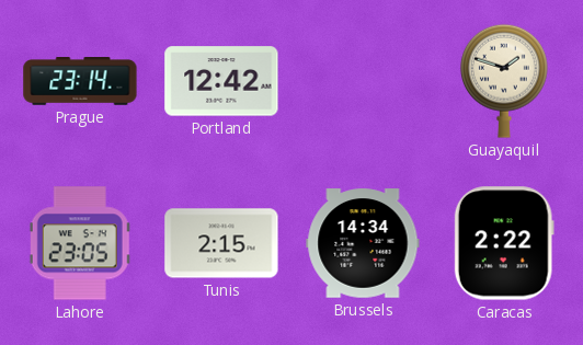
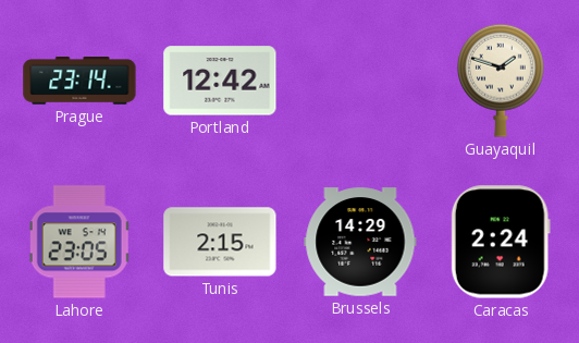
Brussels: 14:34 -> 14:29 (360, 242)
Caracas: 2:22 -> 2:24 (501, 242)
